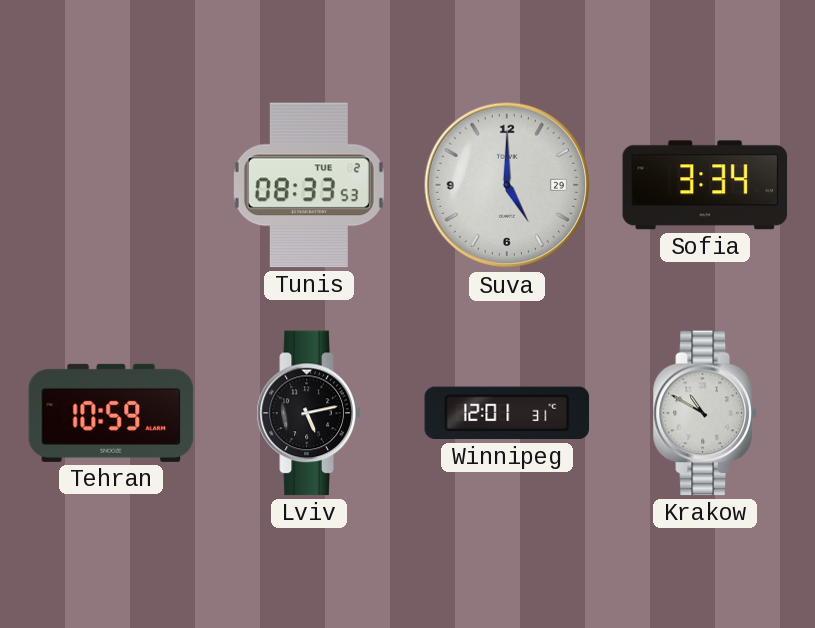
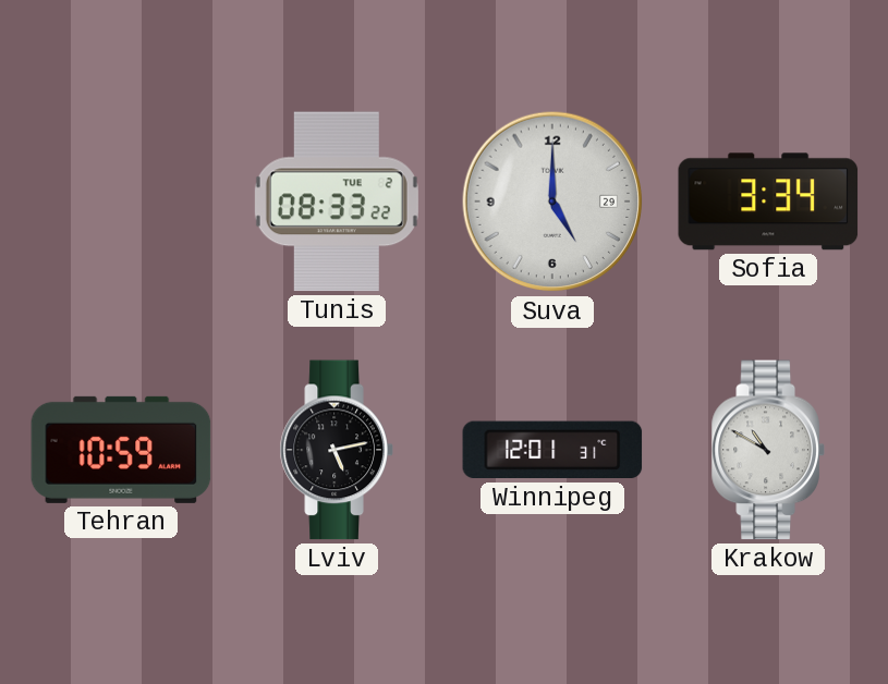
Tunis: 08:33:53 -> 08:33:22 (337, 201)
